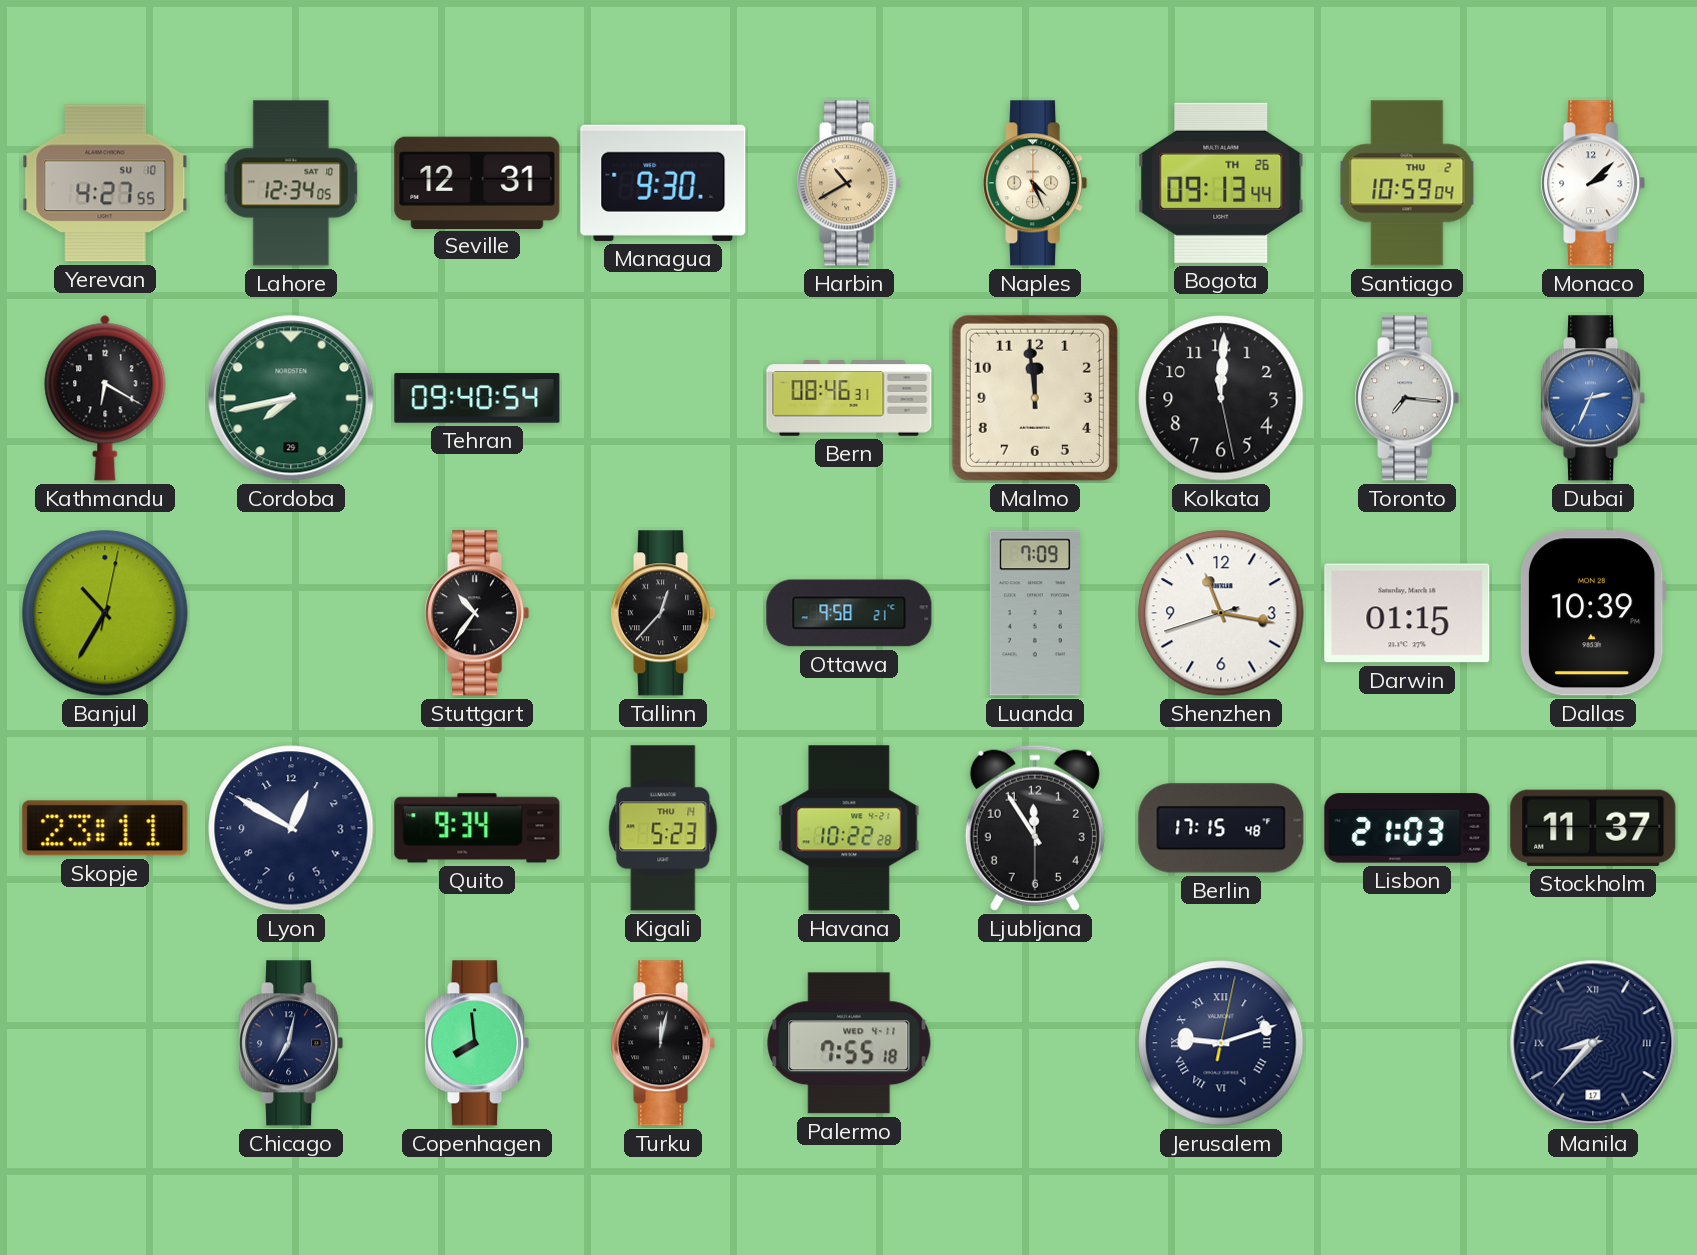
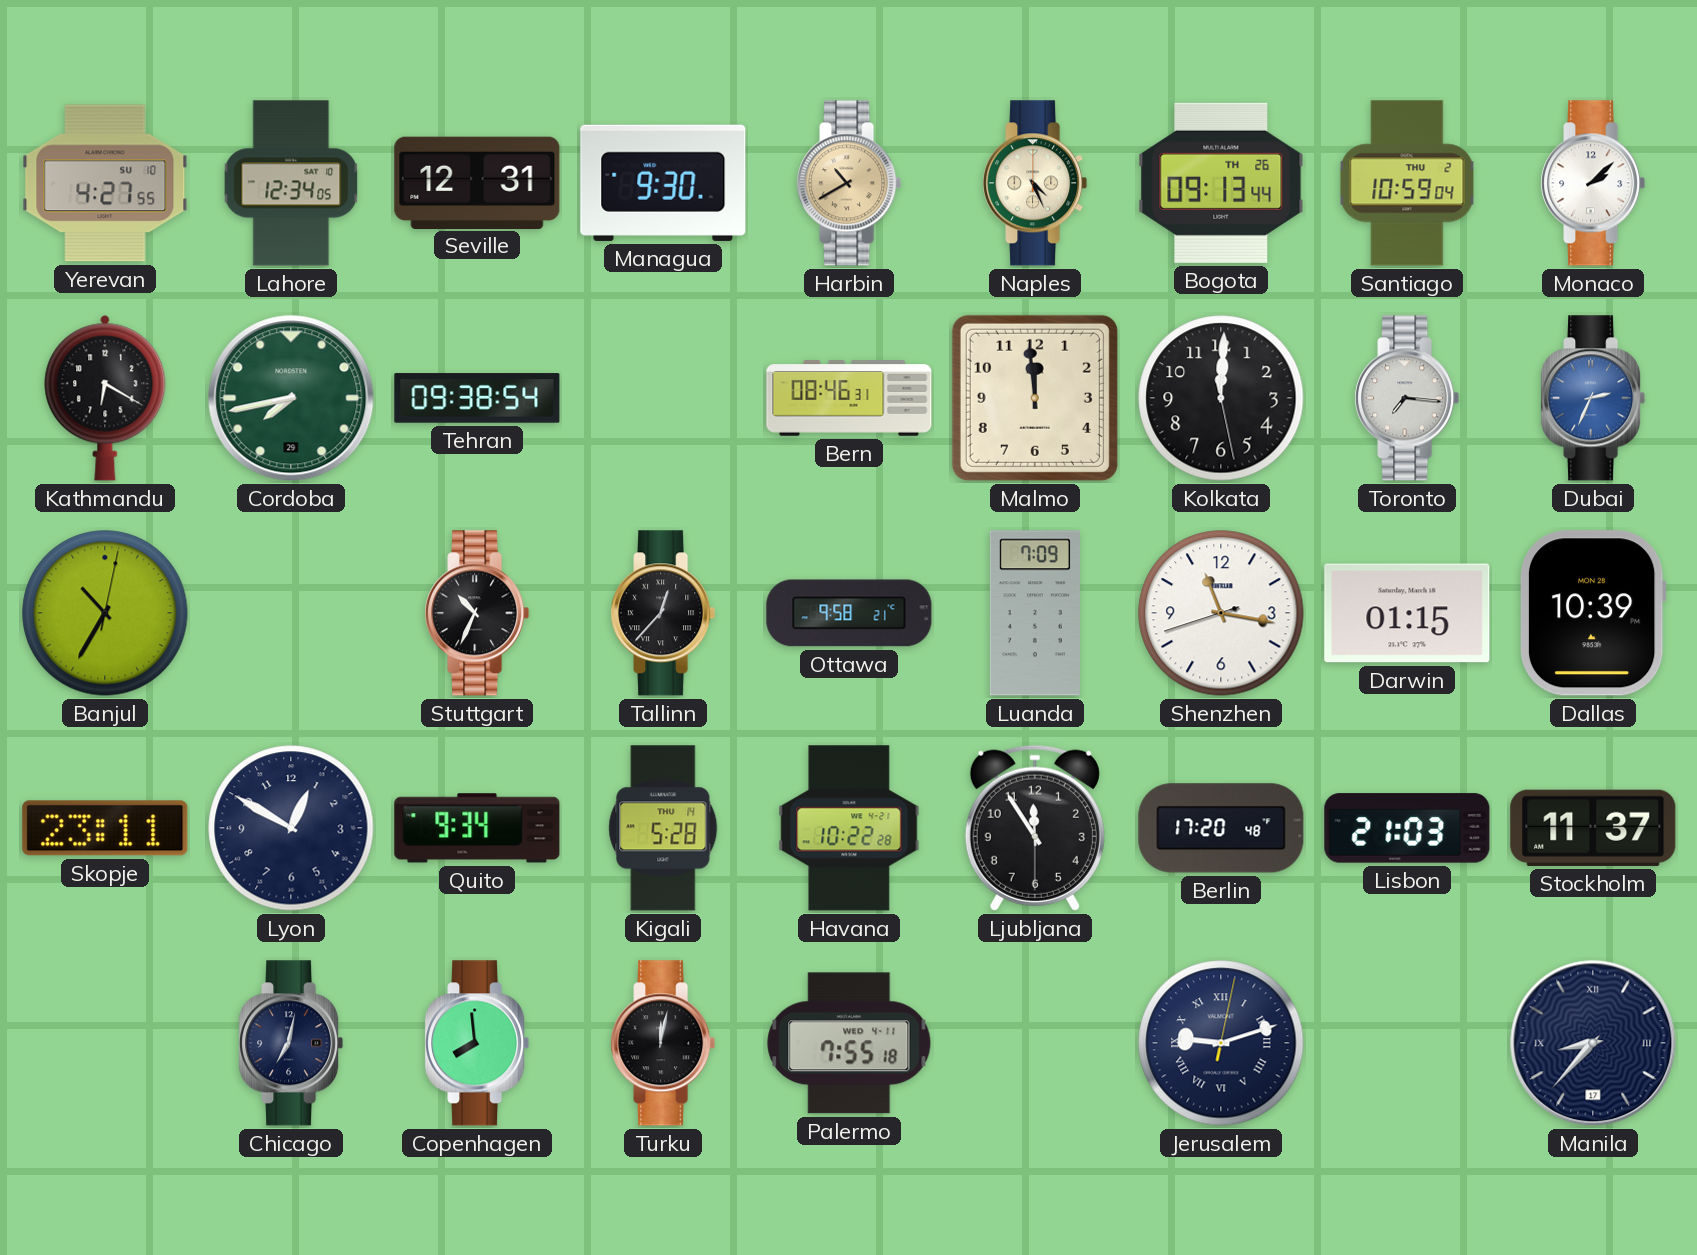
Tehran: 09:40 -> 09:38 (477, 398)
Stuttgart: 10:36 -> 10:34 (477, 613)
Kigali: 5:23 -> 5:28 (663, 828)
Berlin: 17:15 -> 17:20 (1221, 828)
